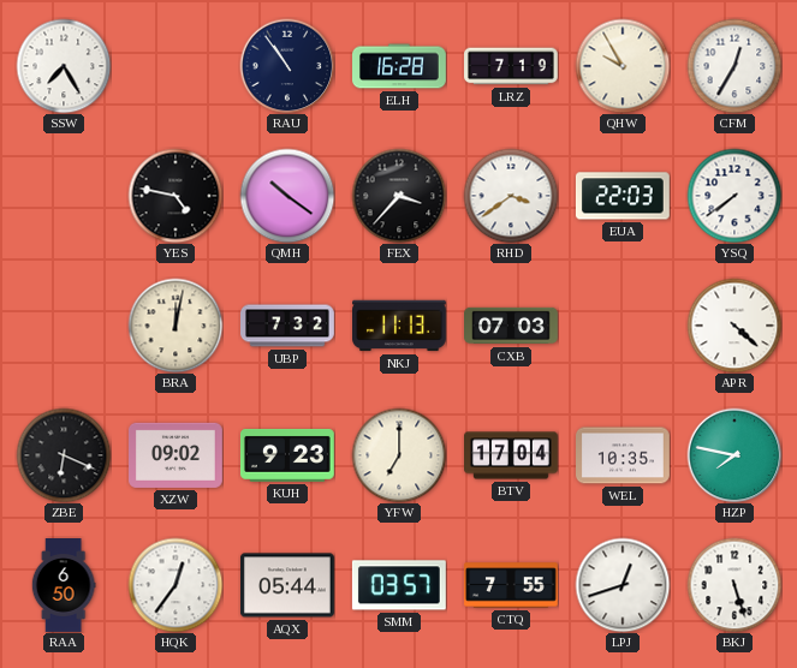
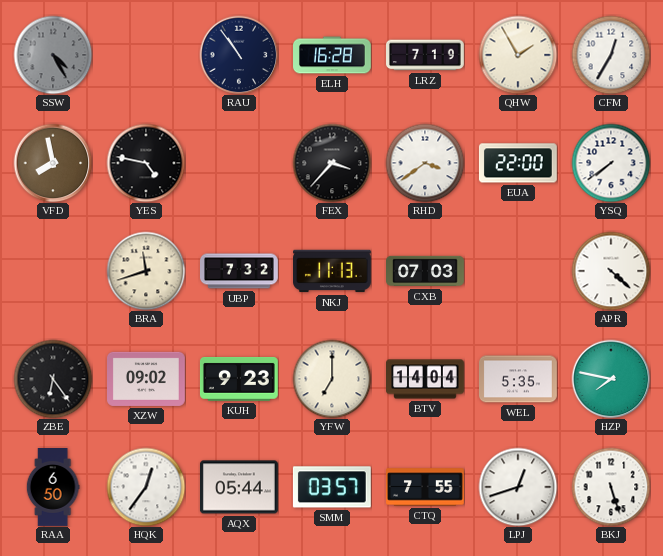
SSW: 7:25 -> 4:25 (53, 55)
SSW dial: white -> grey (53, 55)
QHW: 9:55 -> 1:55 (518, 55)
VFD: none -> 7:58 (53, 163)
QMH: 10:21 -> none (287, 196)
EUA: 22:03 -> 22:00 (518, 163)
BRA: 12:02 -> 11:42 (146, 271)
ZBE: 6:19 -> 6:24 (53, 379)
BTV: 17:04 -> 14:04 (426, 379)
WEL: 10:35 -> 5:35 (519, 379)
